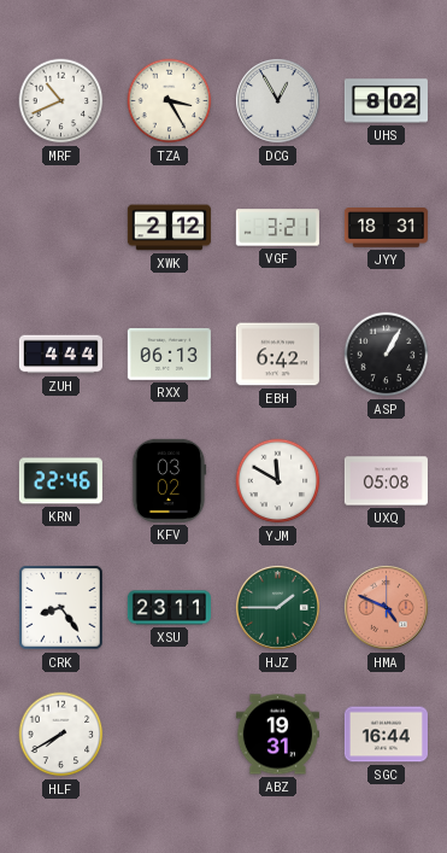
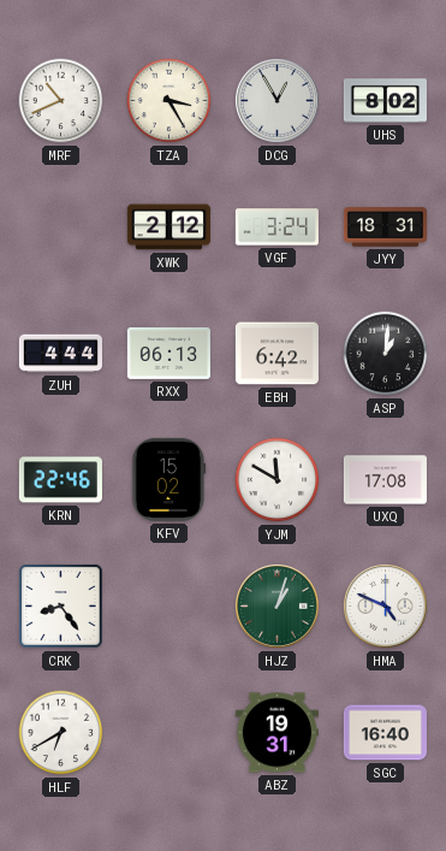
VGF: 3:21 -> 3:24 (276, 227)
ASP: 1:05 -> 1:01 (386, 354)
KFV: 03:02 -> 15:02 (168, 479)
UXQ: 05:08 -> 17:08 (385, 480)
XSU: 23:11 -> none (169, 608)
HJZ: 1:45 -> 1:03 (276, 605)
HMA dial: salmon -> white (385, 605)
HLF: 7:40 -> 6:40 (61, 733)
SGC: 16:44 -> 16:40 (385, 733)
